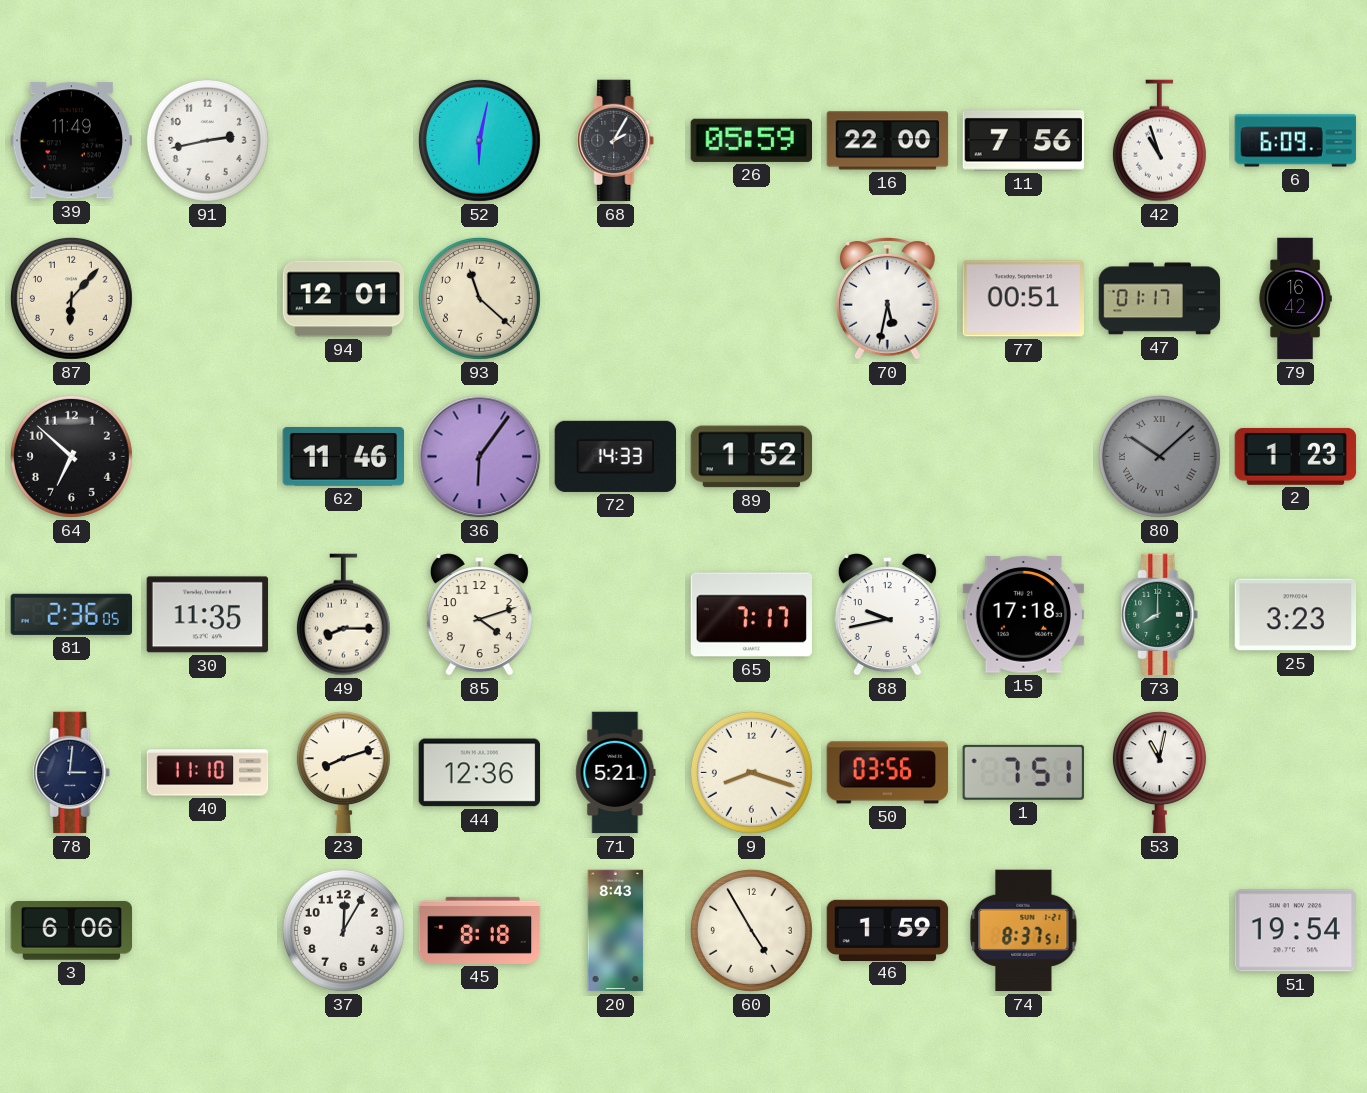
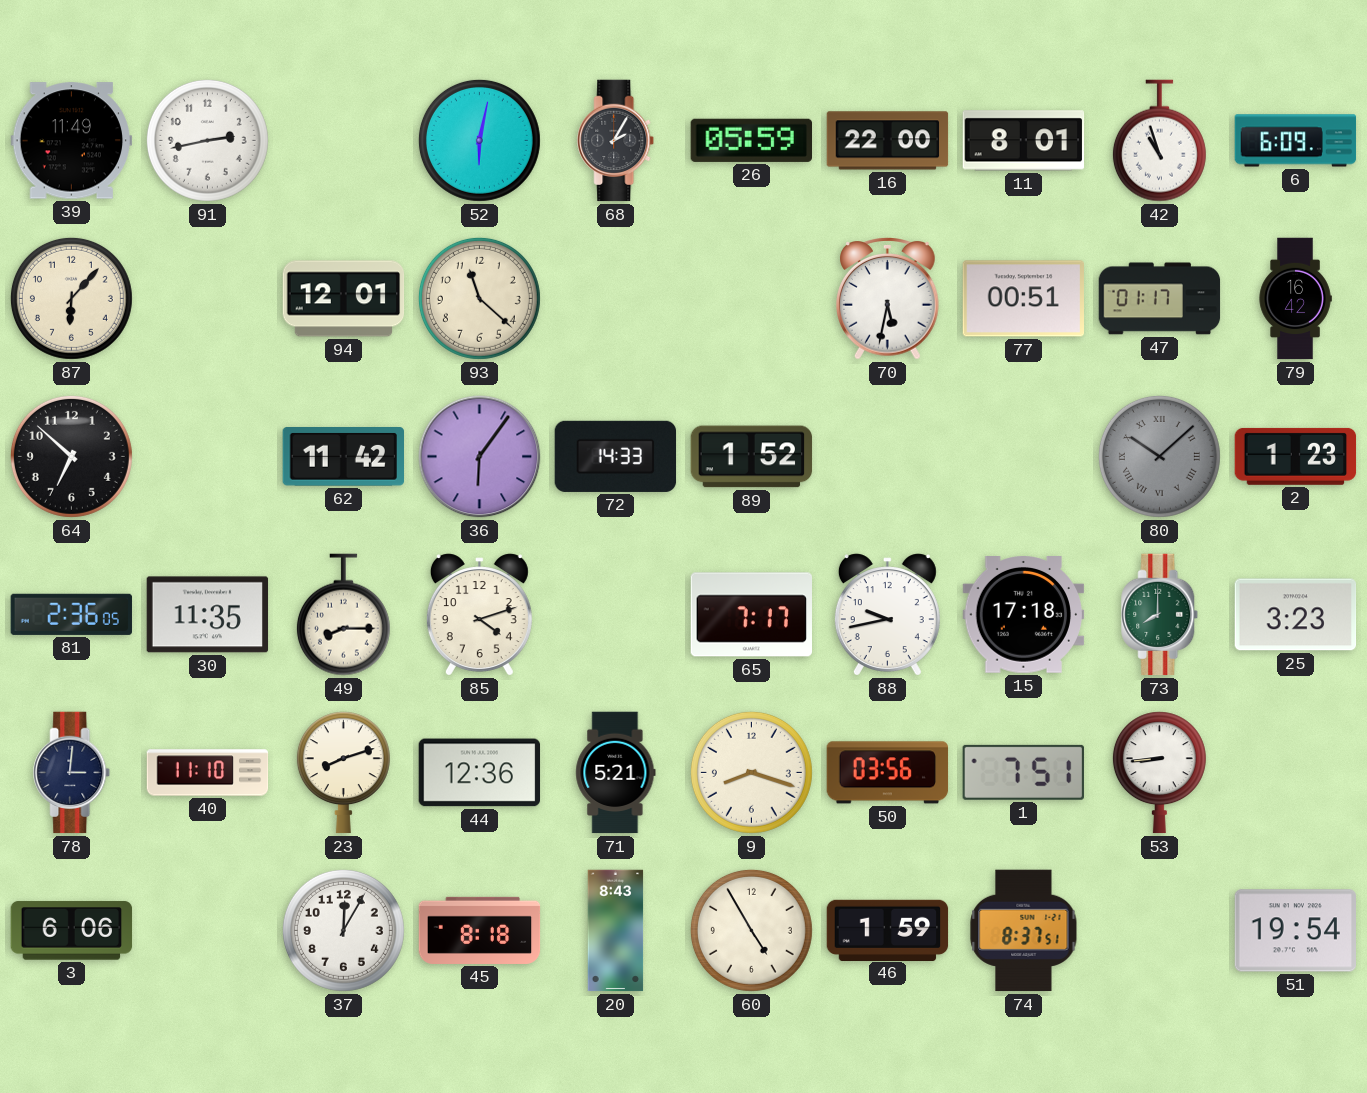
11: 7:56 -> 8:01 (1024, 141)
62: 11:46 -> 11:42 (343, 457)
53: 11:02 -> 8:44 (1159, 773)
